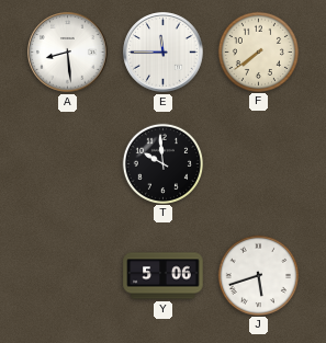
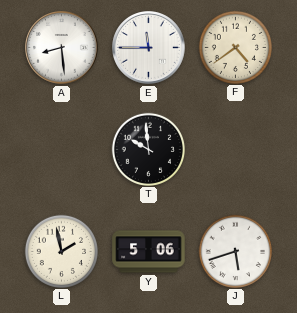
F: 7:39 -> 4:39 (235, 47)
L: none -> 1:58 (61, 251)
